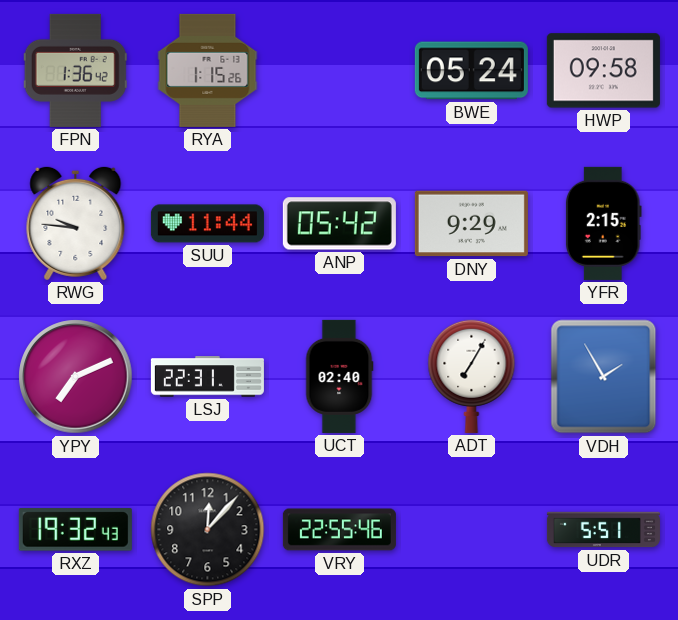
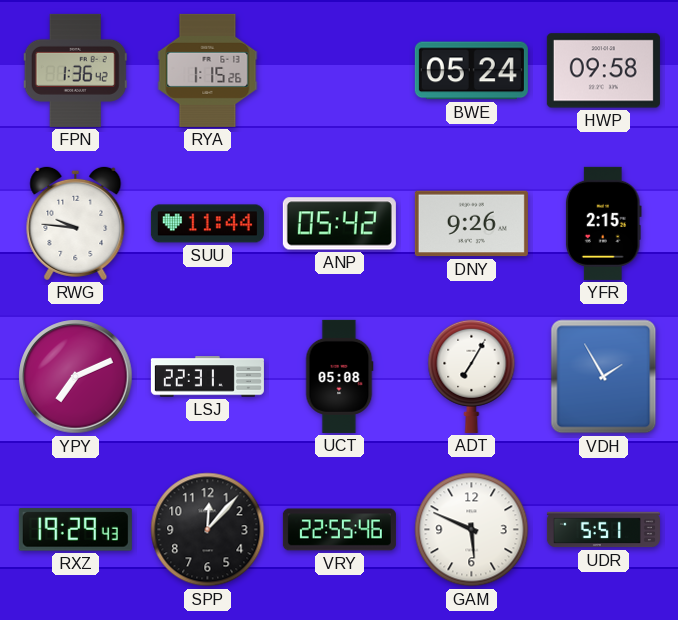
DNY: 9:29 -> 9:26 (471, 224)
UCT: 02:40 -> 05:08 (339, 376)
RXZ: 19:32 -> 19:29 (75, 530)
GAM: none -> 5:49 (472, 530)
